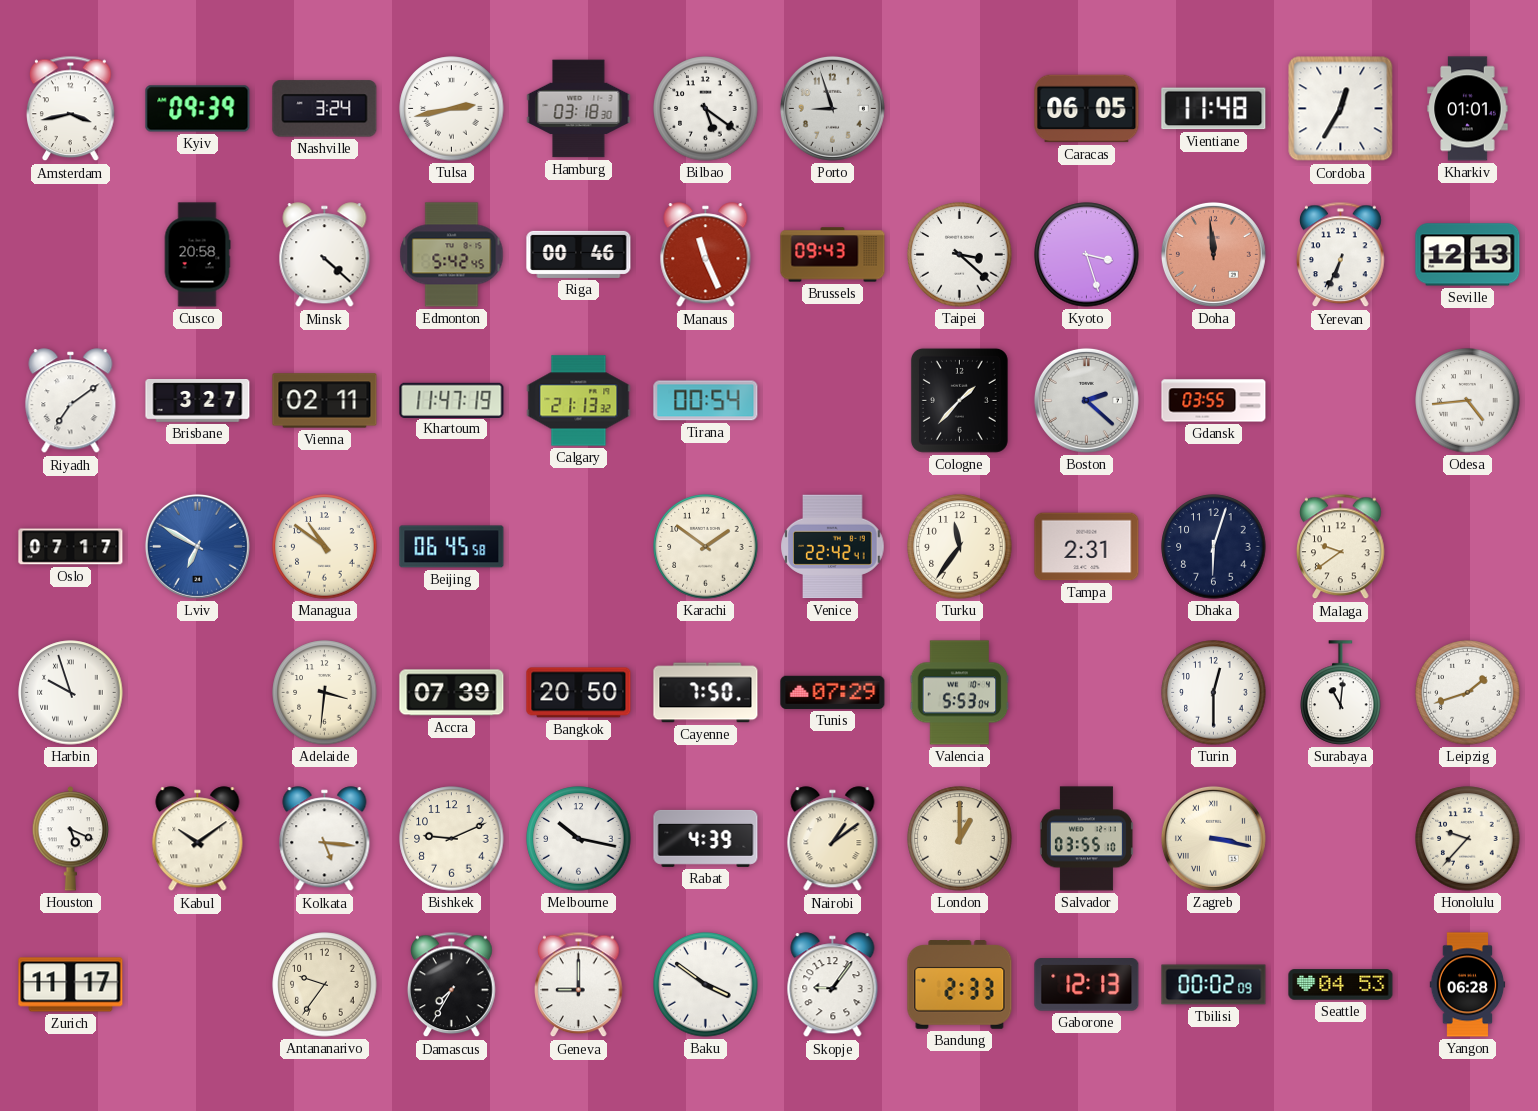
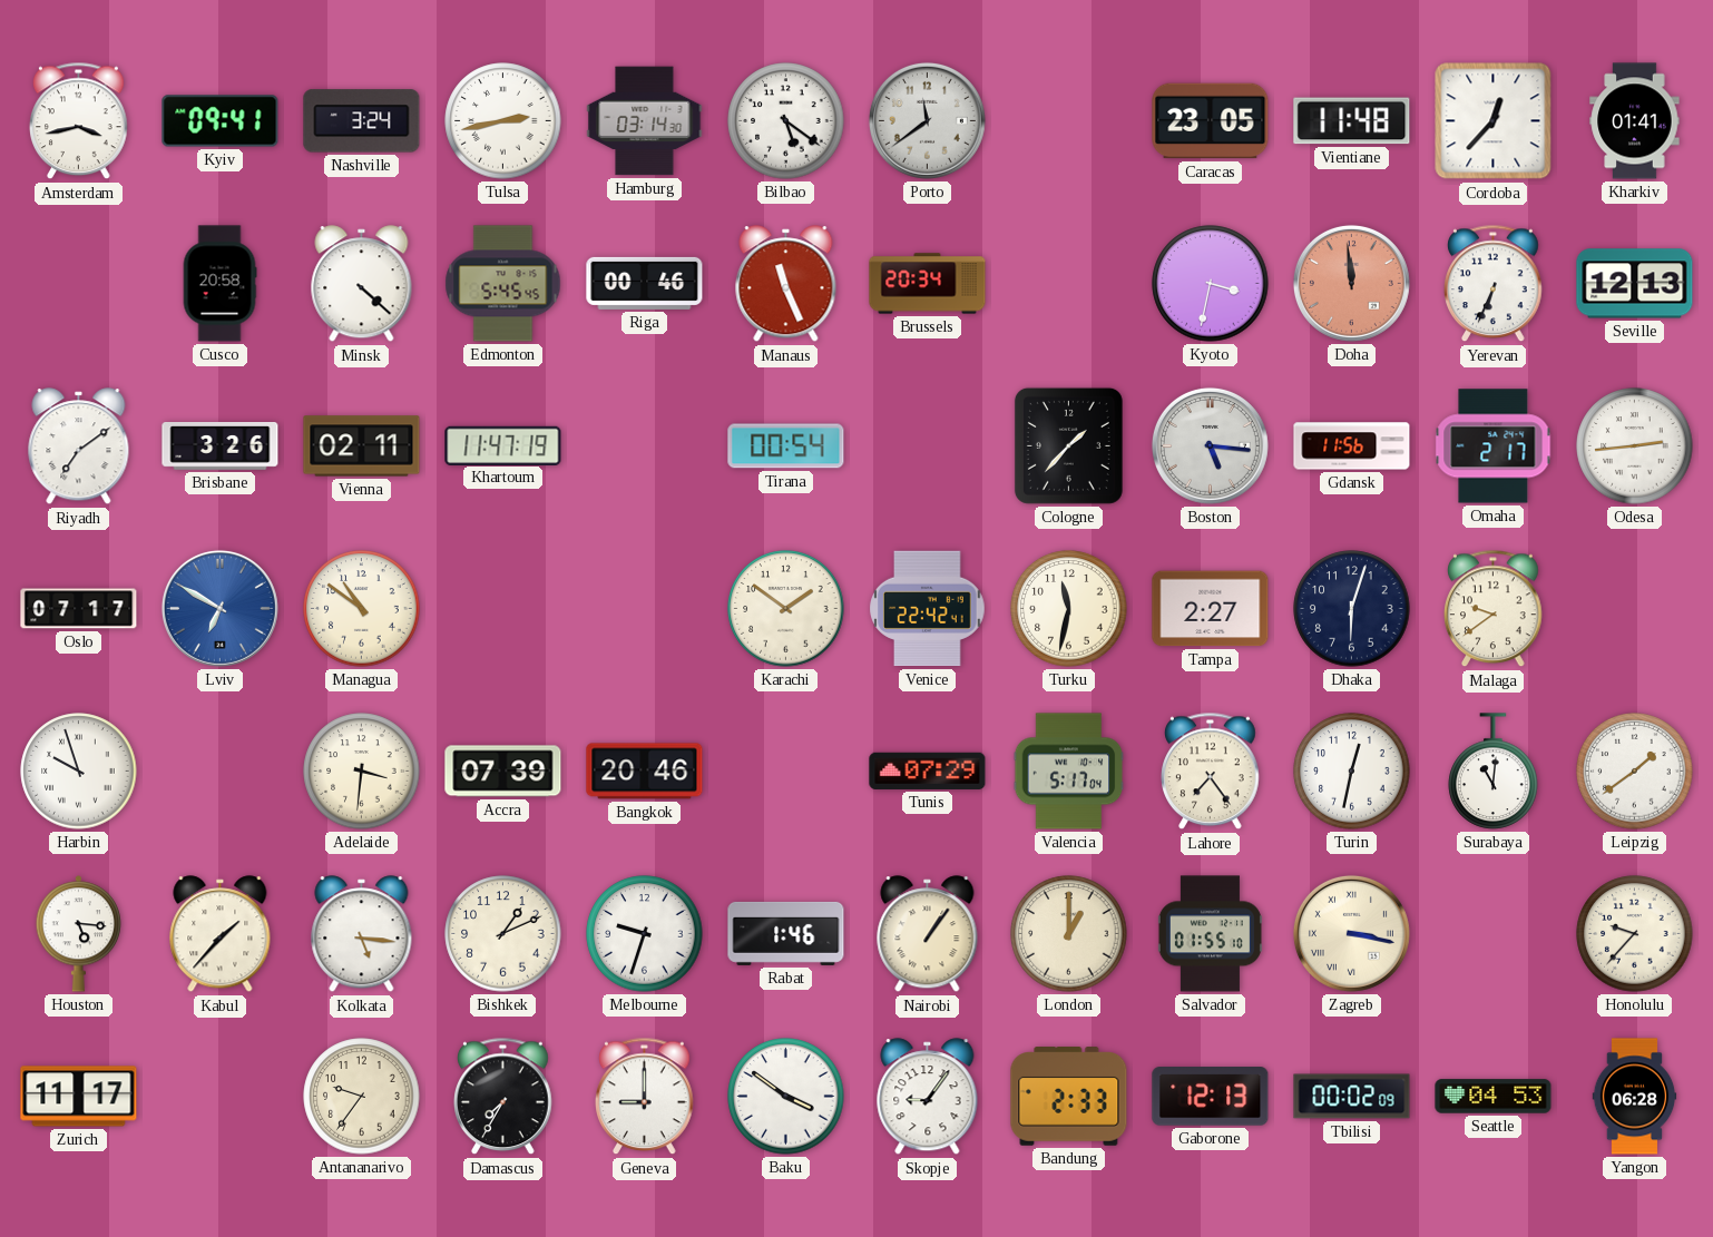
Kyiv: 09:39 -> 09:41 (221, 121)
Hamburg: 03:18 -> 03:14 (645, 121)
Porto: 8:57 -> 11:39 (927, 120)
Caracas: 06:05 -> 23:05 (1211, 121)
Cordoba: 12:35 -> 12:37 (1494, 121)
Kharkiv: 01:01 -> 01:41 (1635, 121)
Edmonton: 5:42 -> 5:45 (503, 284)
Brussels: 09:43 -> 20:34 (928, 284)
Taipei: 3:22 -> none (960, 255)
Kyoto: 3:27 -> 3:32 (1211, 284)
Brisbane: 3:27 -> 3:26 (221, 446)
Calgary: 21:13 -> none (579, 401)
Boston: 2:22 -> 5:16 (1210, 445)
Gdansk: 03:55 -> 11:56 (1352, 446)
Omaha: none -> 2:17 (1494, 446)
Odesa: 4:44 -> 2:44 (1635, 446)
Beijing: 06:45 -> none (452, 547)
Turku: 11:36 -> 11:32 (1069, 609)
Tampa: 2:31 -> 2:27 (1211, 609)
Bangkok: 20:50 -> 20:46 (645, 772)
Cayenne: 7:50 -> none (706, 693)
Valencia: 5:53 -> 5:17 (1069, 772)
Lahore: none -> 7:24 (1211, 772)
Turin: 12:30 -> 12:32 (1352, 772)
Leipzig: 1:42 -> 1:39 (1635, 772)
Houston: 5:19 -> 5:16 (78, 934)
Kabul: 10:09 -> 1:37 (221, 934)
Bishkek: 9:11 -> 1:11 (503, 934)
Melbourne: 10:17 -> 9:33 (645, 934)
Rabat: 4:39 -> 1:46 (786, 933)
Nairobi: 1:09 -> 1:06 (928, 934)
Salvador: 03:55 -> 01:55 (1210, 934)
